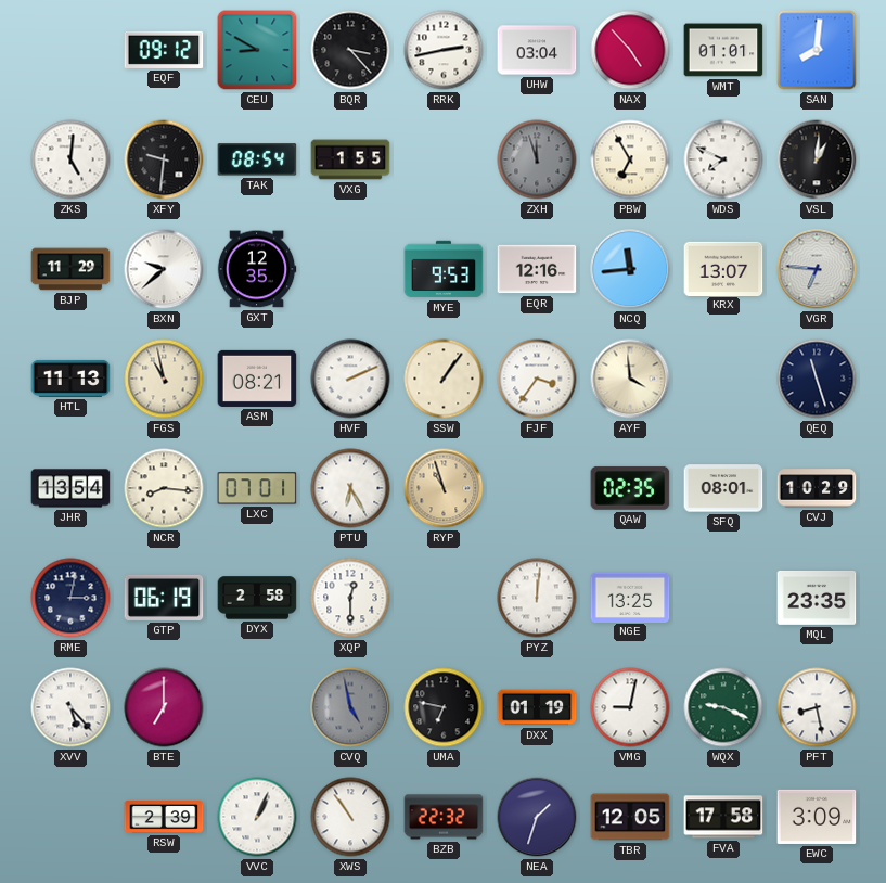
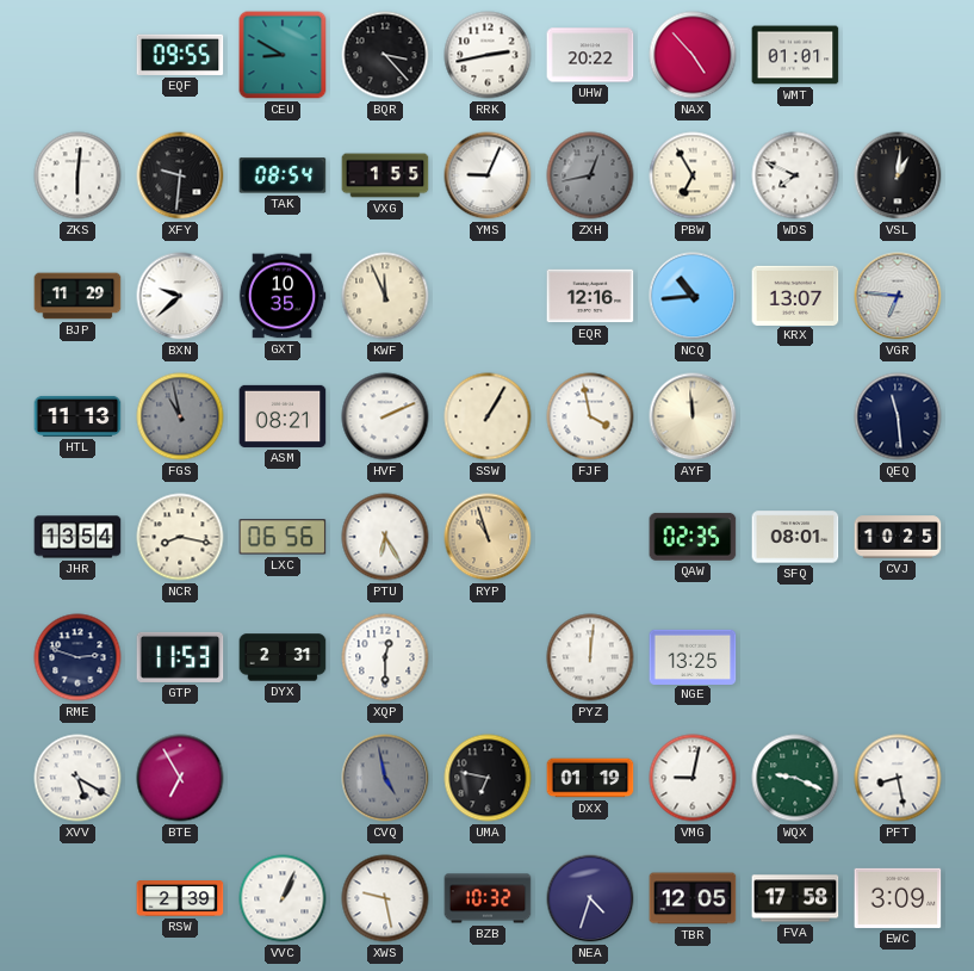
EQF: 09:12 -> 09:55 (180, 55)
UHW: 03:04 -> 20:22 (590, 55)
SAN: 8:01 -> none (817, 50)
ZKS: 5:01 -> 6:01 (77, 175)
YMS: none -> 9:04 (488, 175)
ZXH: 11:57 -> 12:43 (590, 175)
GXT: 12:35 -> 10:35 (283, 296)
KWF: none -> 11:56 (385, 296)
MYE: 9:53 -> none (444, 269)
NCQ: 11:44 -> 10:44 (693, 296)
FGS dial: cream -> grey (180, 416)
SSW: 1:06 -> 1:05 (488, 416)
FJF: 3:36 -> 3:58 (590, 416)
AYF: 3:59 -> 11:59 (693, 416)
QEQ: 11:27 -> 11:29 (898, 416)
NCR: 8:16 -> 8:17 (180, 537)
LXC: 07:01 -> 06:56 (283, 537)
CVJ: 10:29 -> 10:25 (898, 537)
RME: 3:02 -> 2:48 (77, 657)
GTP: 06:19 -> 11:53 (180, 657)
DYX: 2:58 -> 2:31 (283, 657)
MQL: 23:35 -> none (817, 599)
XVV: 5:23 -> 5:20 (77, 778)
BTE: 7:00 -> 6:55 (180, 778)
XWS: 10:54 -> 9:28 (385, 898)
BZB: 22:32 -> 10:32 (488, 898)
NEA: 1:33 -> 4:33 (590, 898)
